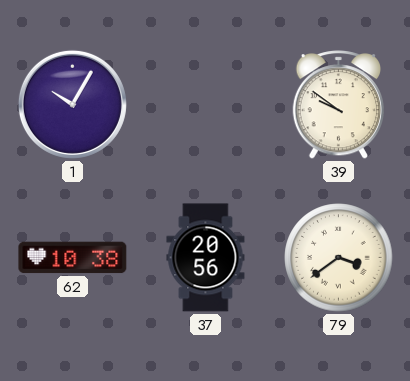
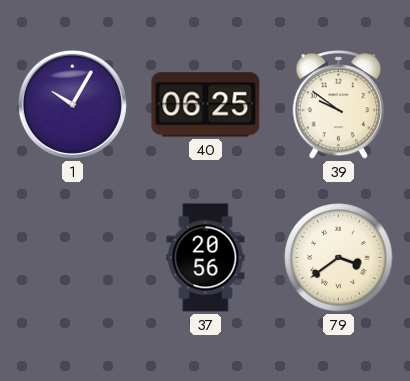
40: none -> 06:25 (206, 105)
62: 10:38 -> none (73, 258)
